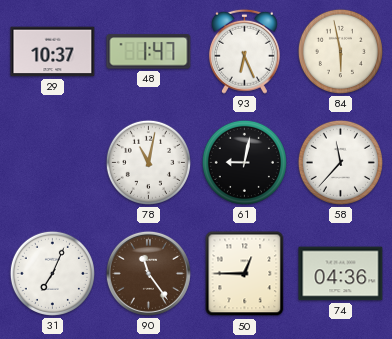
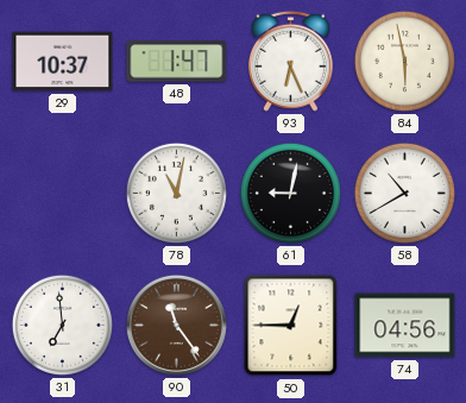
58: 11:37 -> 10:40 (404, 193)
31: 7:04 -> 6:59 (62, 325)
74: 04:36 -> 04:56 (405, 326)
